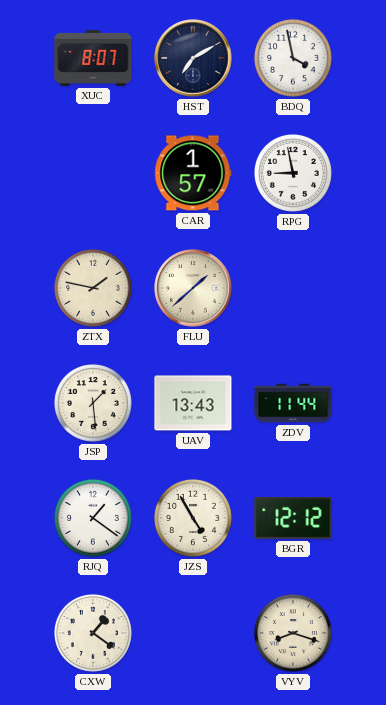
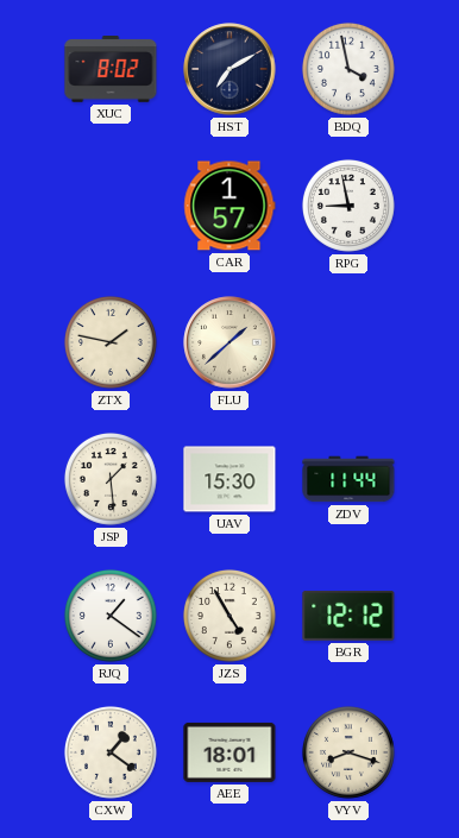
XUC: 8:07 -> 8:02 (111, 70)
UAV: 13:43 -> 15:30 (229, 479)
AEE: none -> 18:01 (229, 752)
